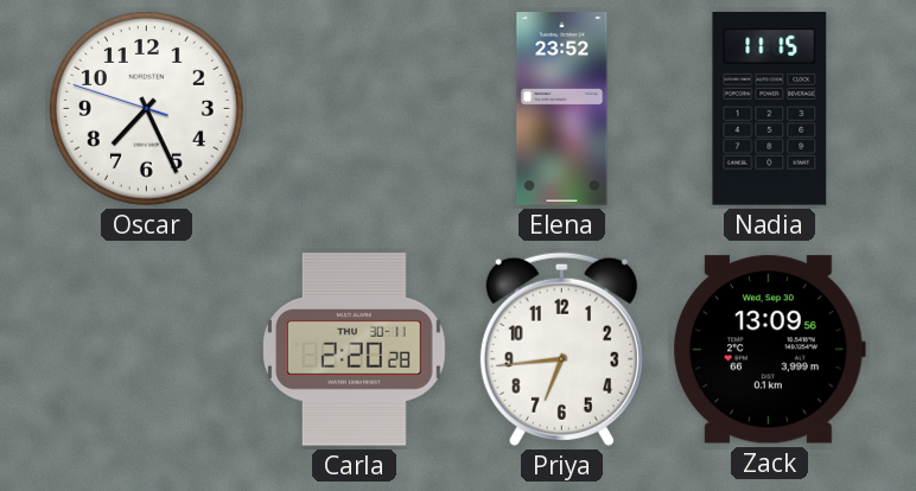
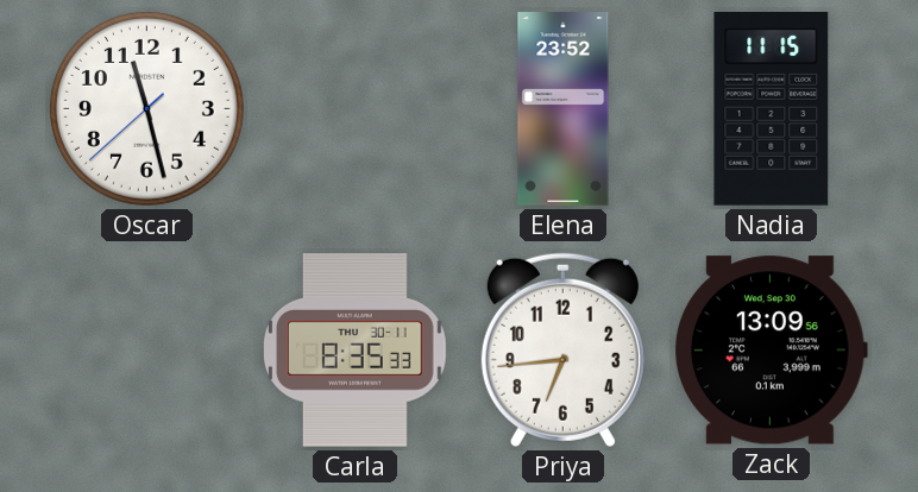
Oscar: 7:25 -> 11:27 (146, 108)
Carla: 2:20 -> 8:35 (356, 351)
